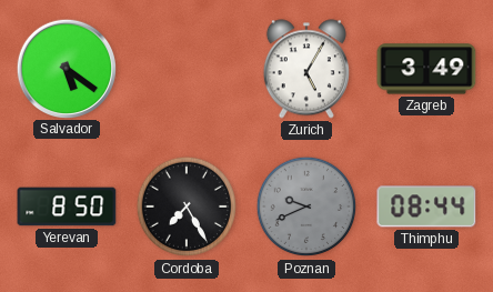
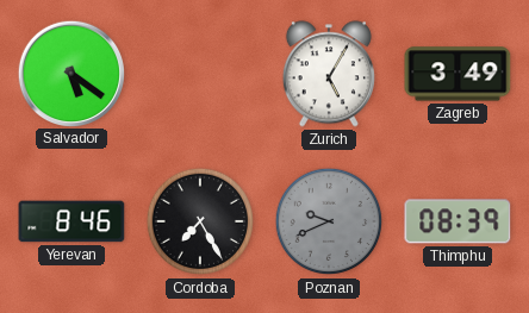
Yerevan: 8:50 -> 8:46 (71, 221)
Thimphu: 08:44 -> 08:39 (458, 221)
